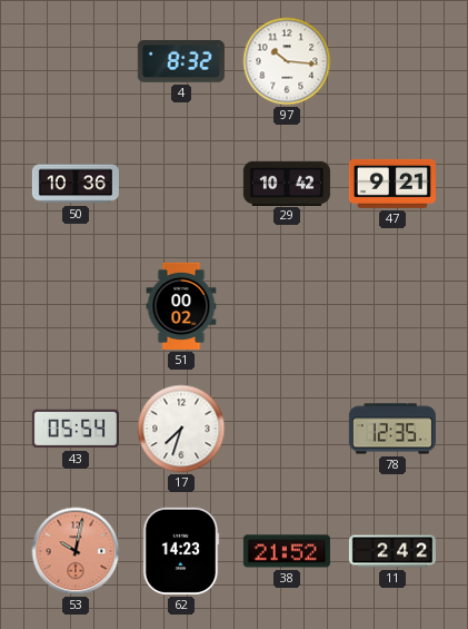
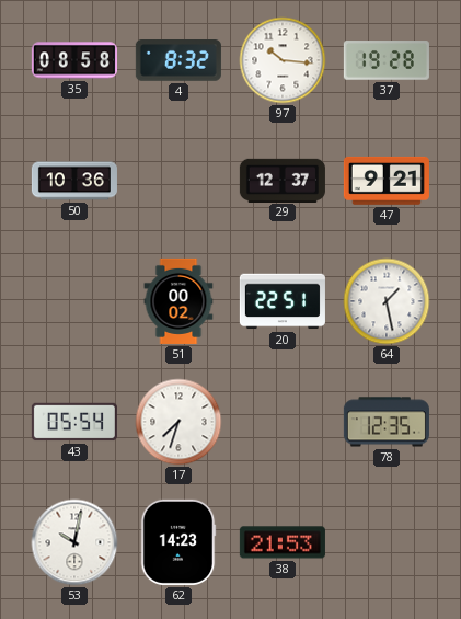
35: none -> 08:58 (74, 60)
37: none -> 19:28 (387, 60)
29: 10:42 -> 12:37 (283, 180)
20: none -> 22:51 (283, 301)
64: none -> 1:28 (387, 301)
53 dial: salmon -> white (74, 542)
38: 21:52 -> 21:53 (283, 542)
11: 2:42 -> none (392, 551)
